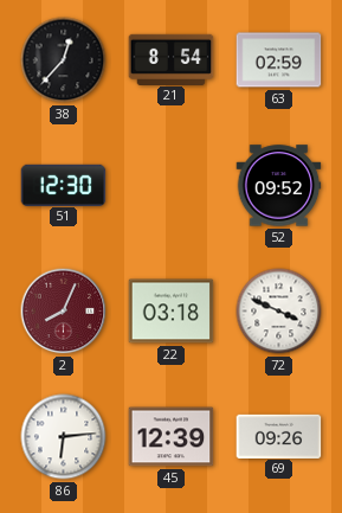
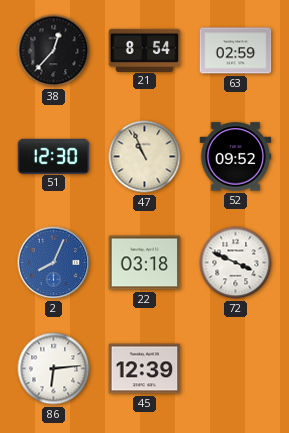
47: none -> 10:56 (145, 157)
2 dial: burgundy -> blue (54, 263)
69: 09:26 -> none (279, 436)
